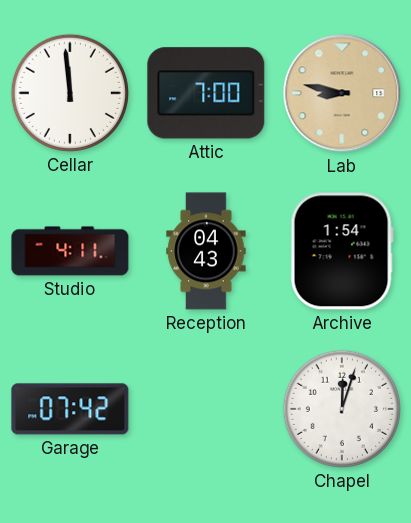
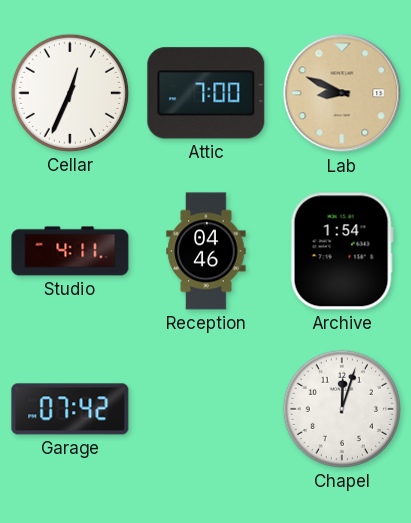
Cellar: 11:59 -> 12:34 (70, 93)
Lab: 8:47 -> 8:49 (342, 93)
Reception: 04:43 -> 04:46 (206, 251)
